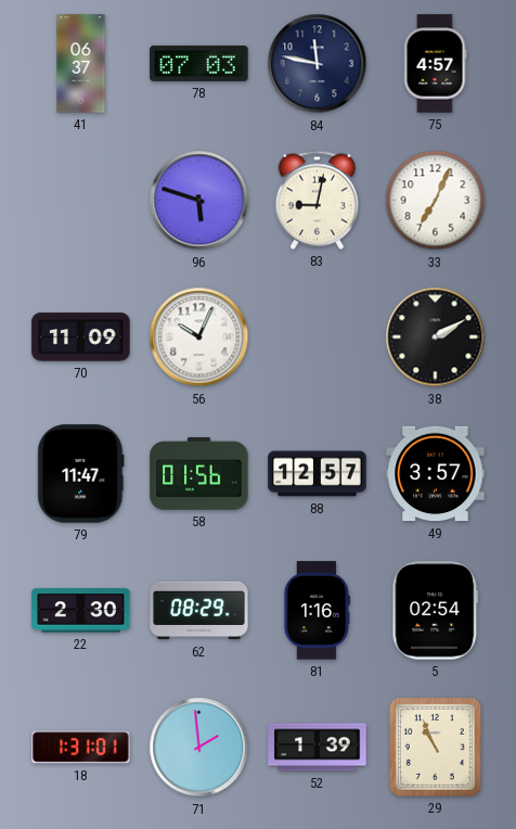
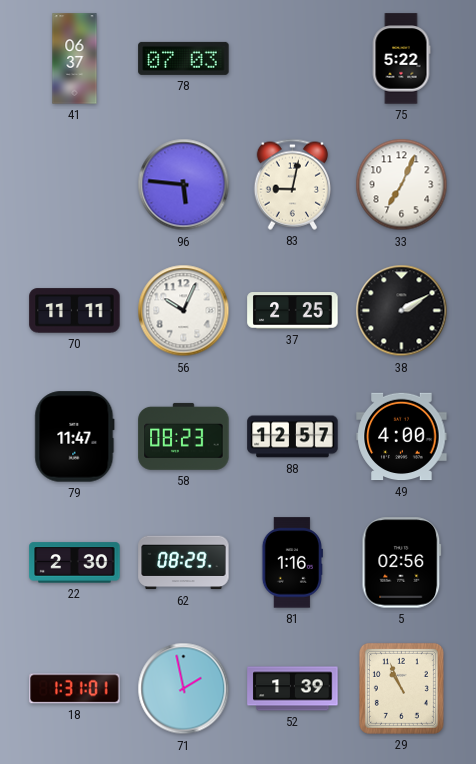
84: 11:47 -> none (318, 64)
75: 4:57 -> 5:22 (401, 59)
96: 5:48 -> 5:46 (184, 185)
70: 11:09 -> 11:11 (75, 311)
37: none -> 2:25 (293, 311)
58: 01:56 -> 08:23 (184, 436)
49: 3:57 -> 4:00 (402, 437)
5: 02:54 -> 02:56 (402, 563)
71: 1:59 -> 1:58 (184, 689)
